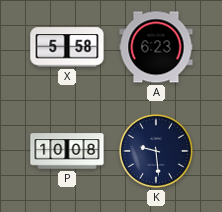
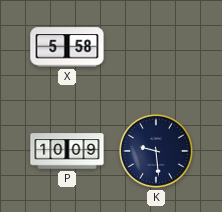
A: 6:23 -> none (156, 47)
P: 10:08 -> 10:09 (67, 151)
